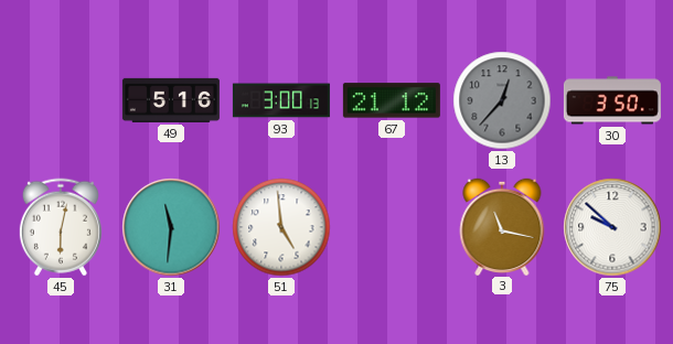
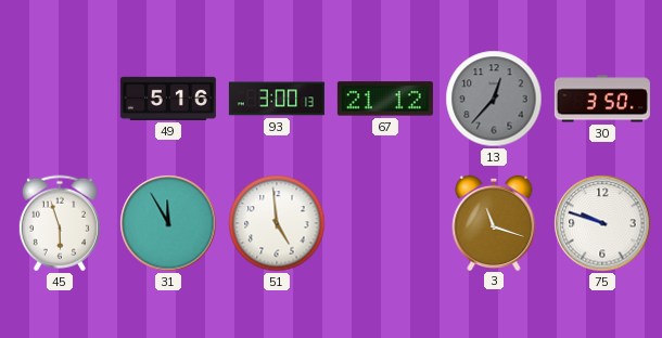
45: 6:02 -> 5:57 (60, 223)
31: 11:31 -> 11:55 (168, 223)
3: 11:17 -> 11:18 (494, 222)
75: 9:52 -> 9:48 (602, 223)
